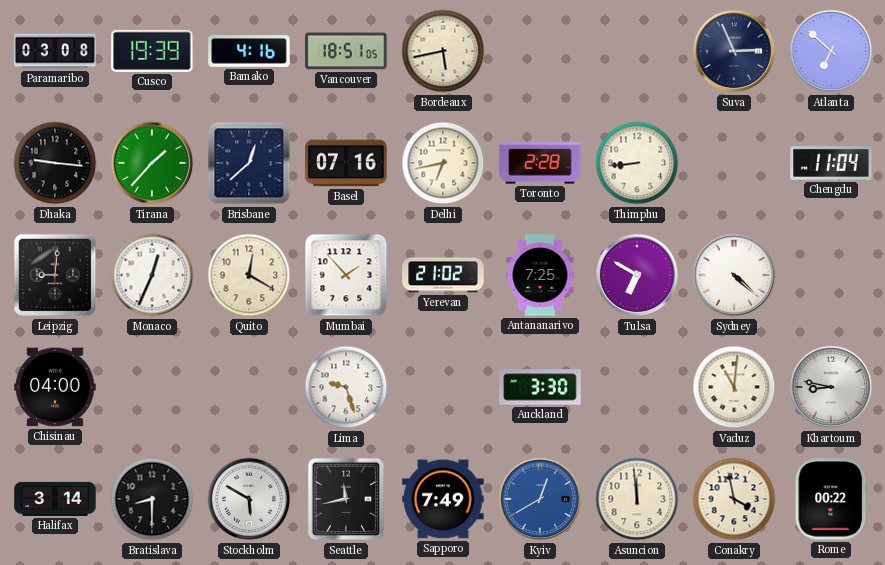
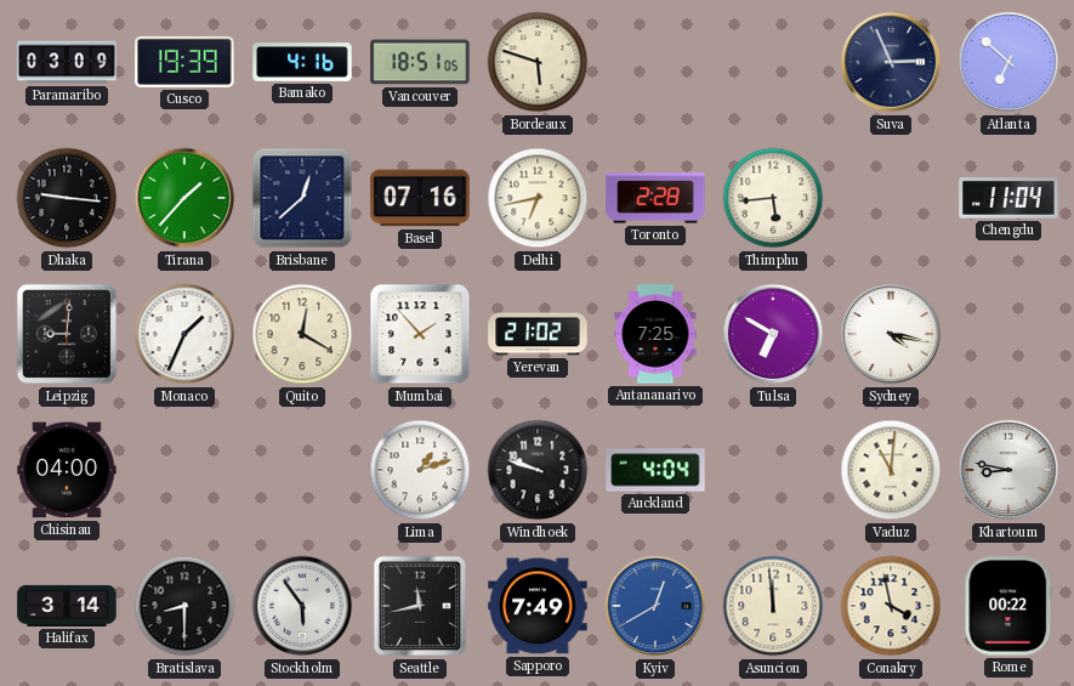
Paramaribo: 03:08 -> 03:09 (67, 62)
Bordeaux: 5:43 -> 5:48 (538, 62)
Thimphu: 8:44 -> 5:44 (773, 198)
Monaco: 12:34 -> 1:34 (184, 334)
Sydney: 4:22 -> 4:17 (891, 334)
Lima: 9:27 -> 1:12 (420, 470)
Windhoek: none -> 9:48 (538, 470)
Auckland: 3:30 -> 4:04 (655, 470)
Stockholm: 5:50 -> 5:54 (302, 606)
